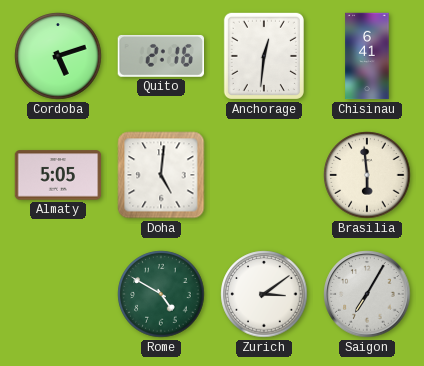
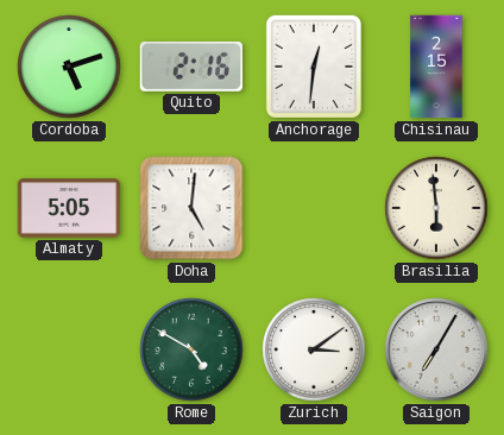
Chisinau: 6:41 -> 2:15 (436, 67)
